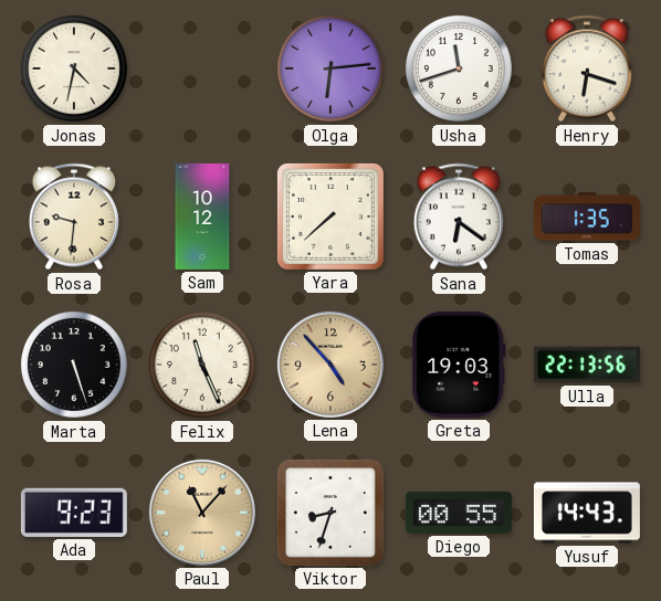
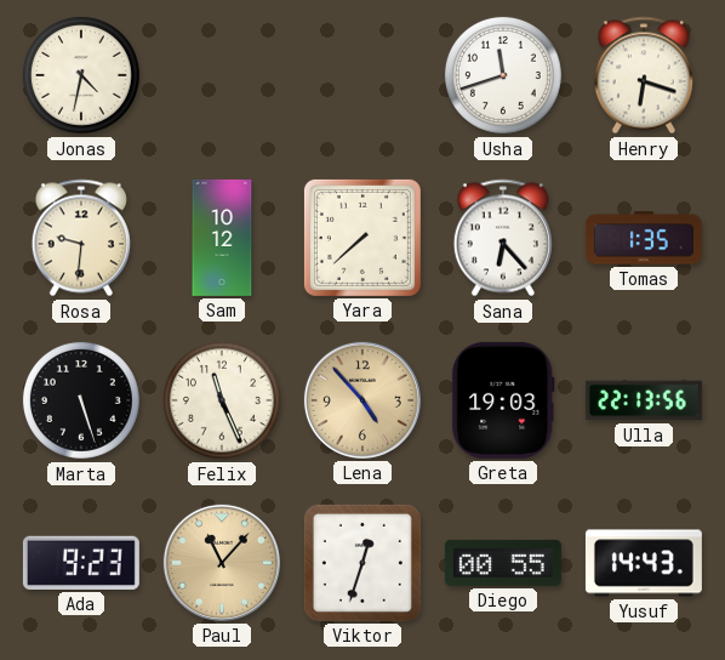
Olga: 6:14 -> none (330, 68)
Sana: 6:21 -> 6:23 (503, 238)
Viktor: 8:33 -> 12:33 (362, 563)
